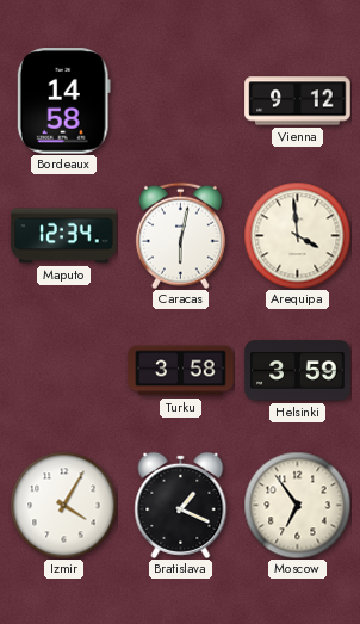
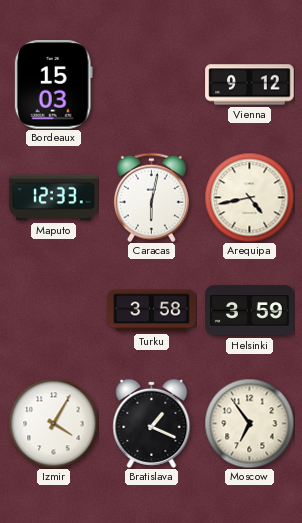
Bordeaux: 14:58 -> 15:03 (53, 85)
Maputo: 12:34 -> 12:33 (54, 198)
Arequipa: 3:59 -> 4:43 (249, 197)
